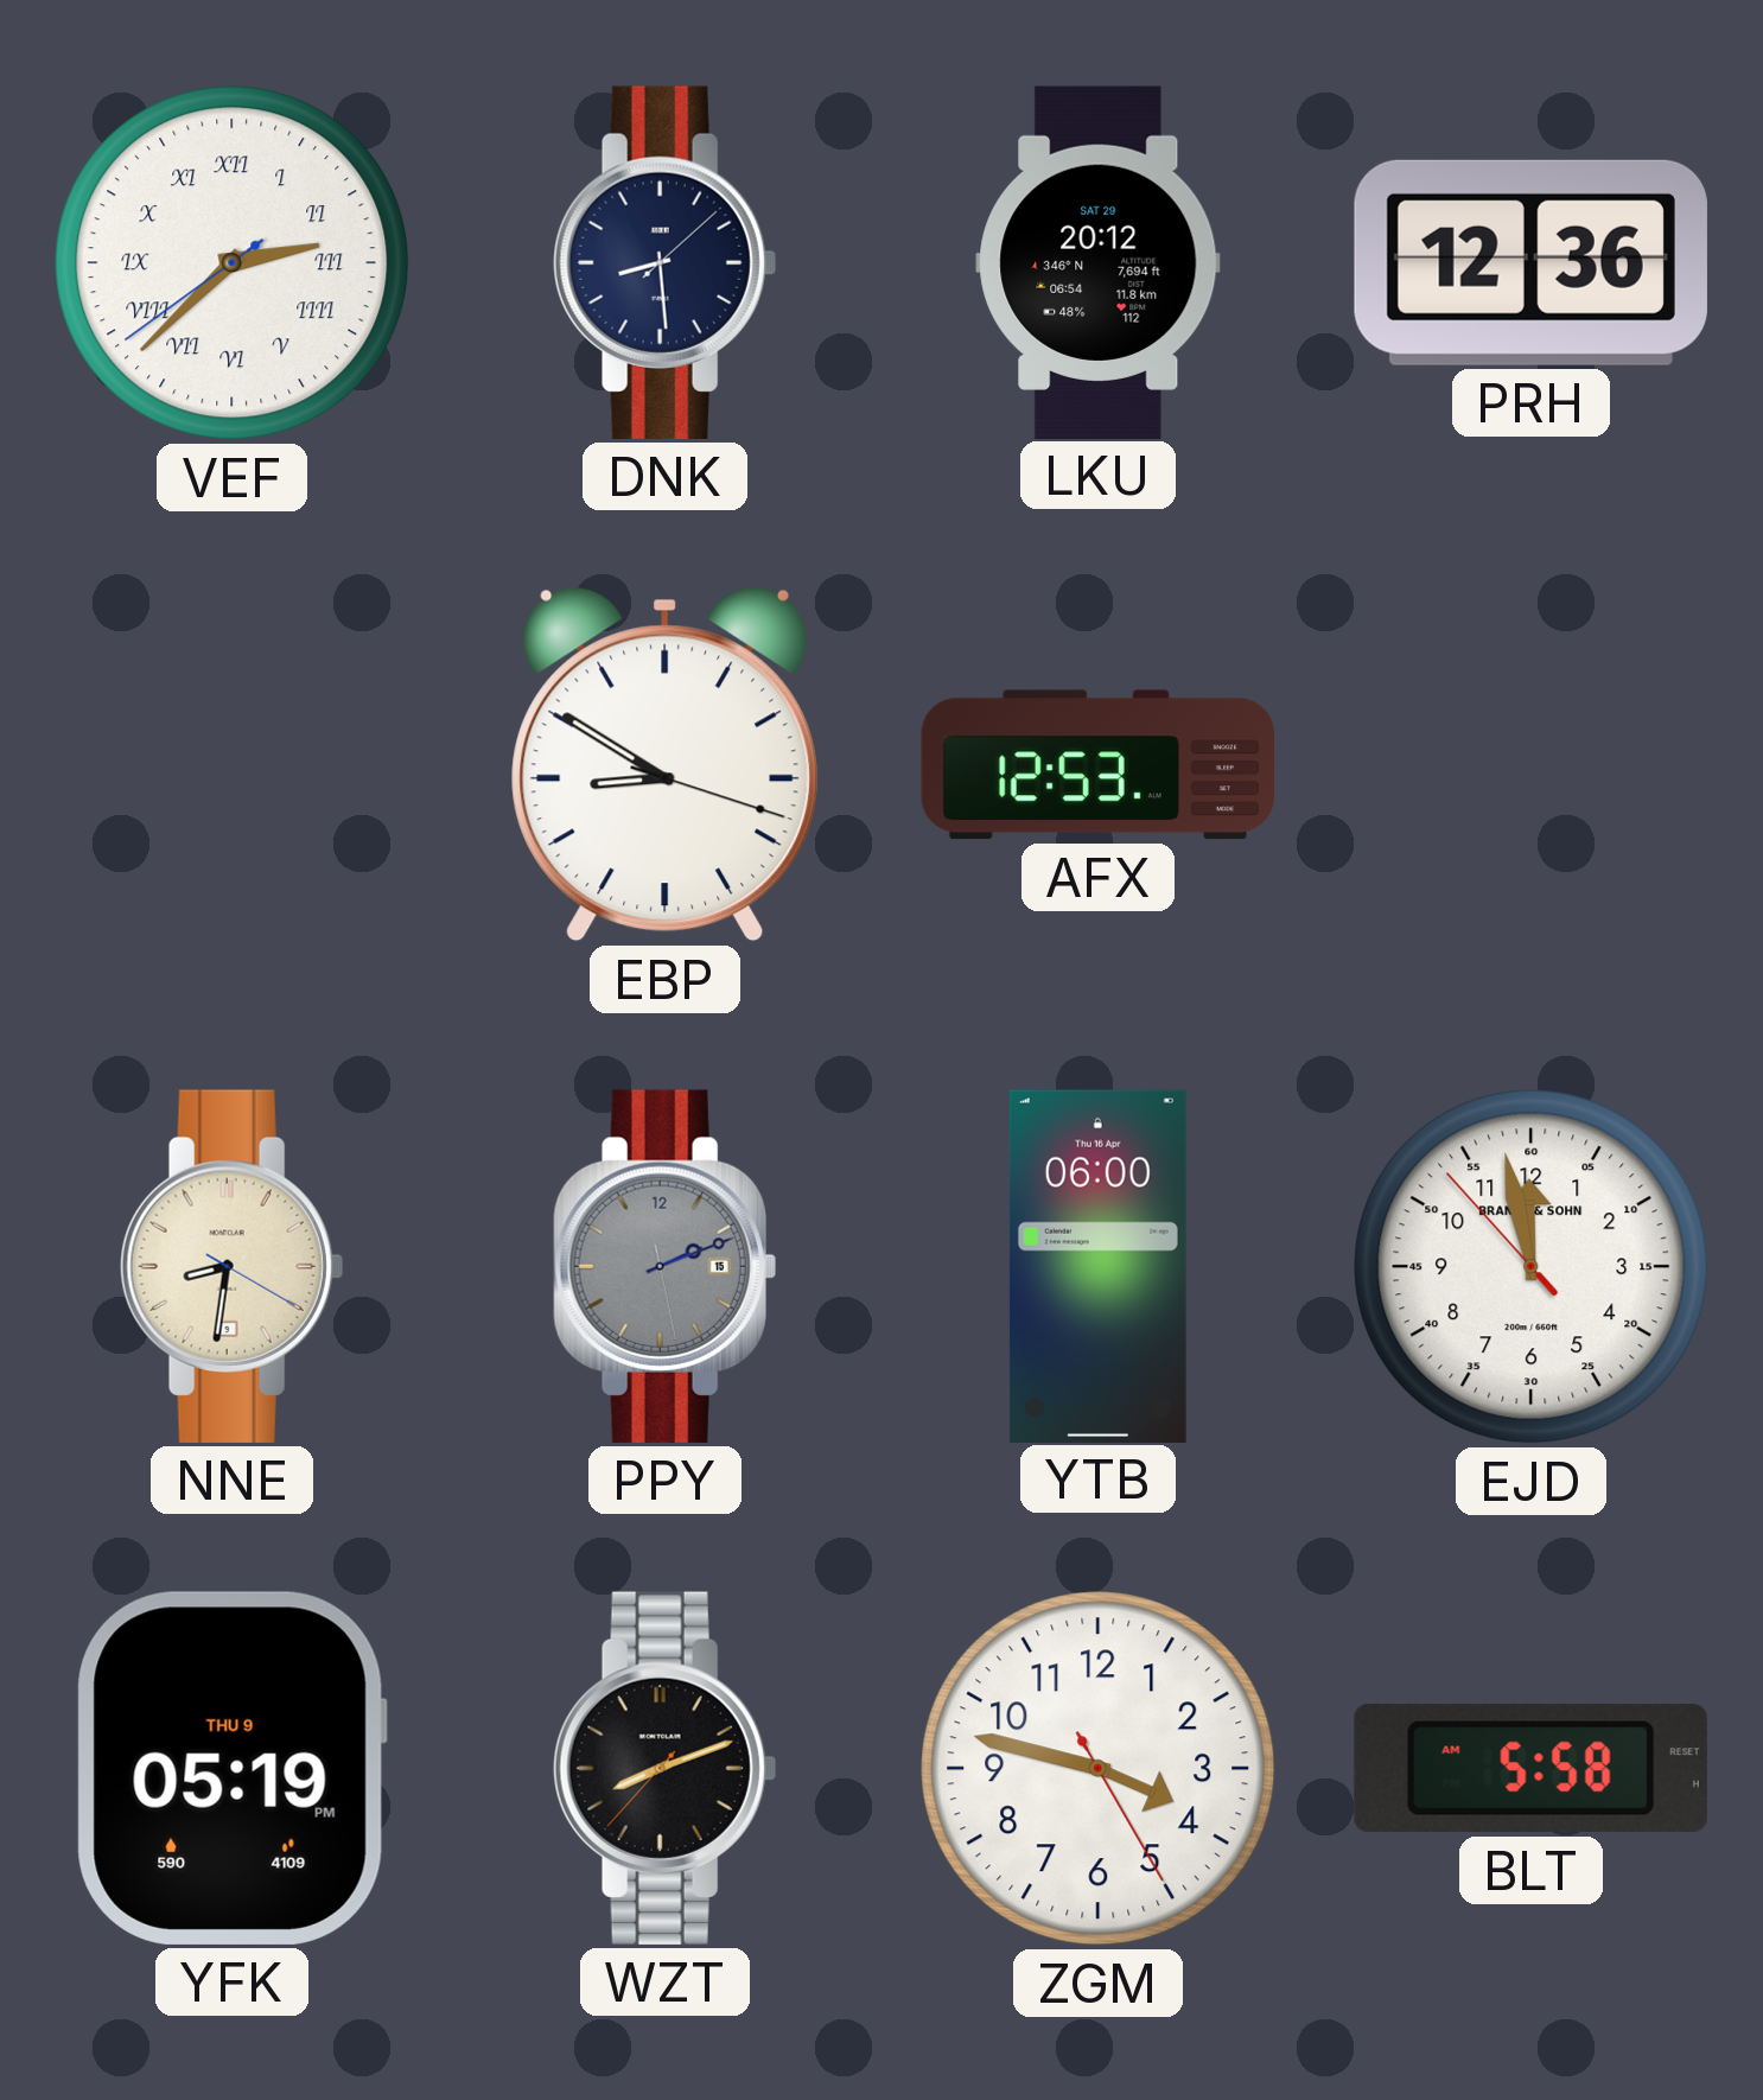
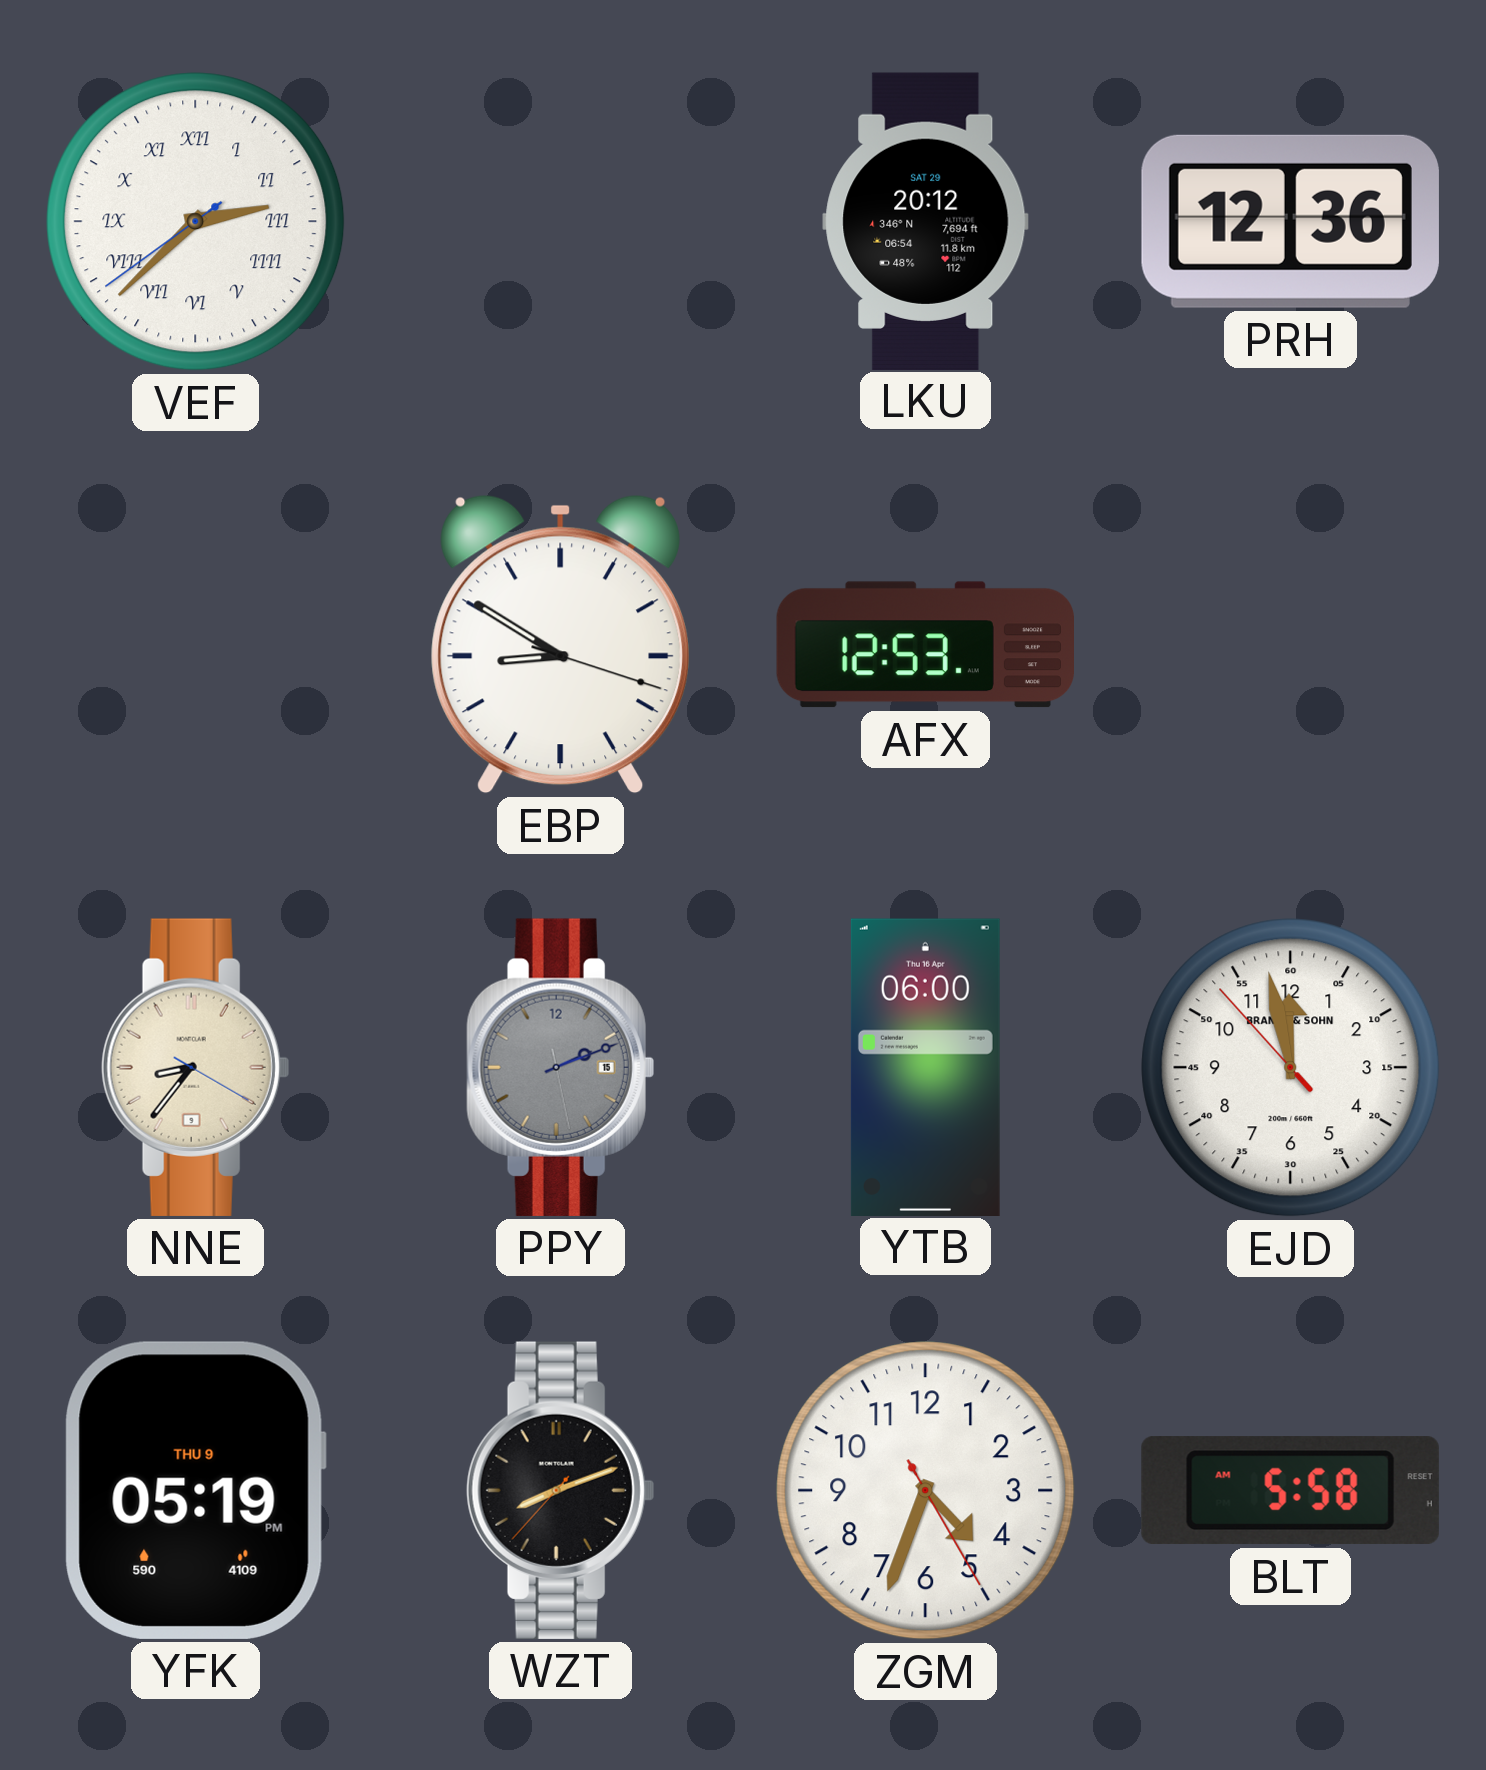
DNK: 8:29 -> none (664, 262)
NNE: 8:31 -> 8:36 (195, 1067)
ZGM: 3:47 -> 4:33 (926, 1491)
